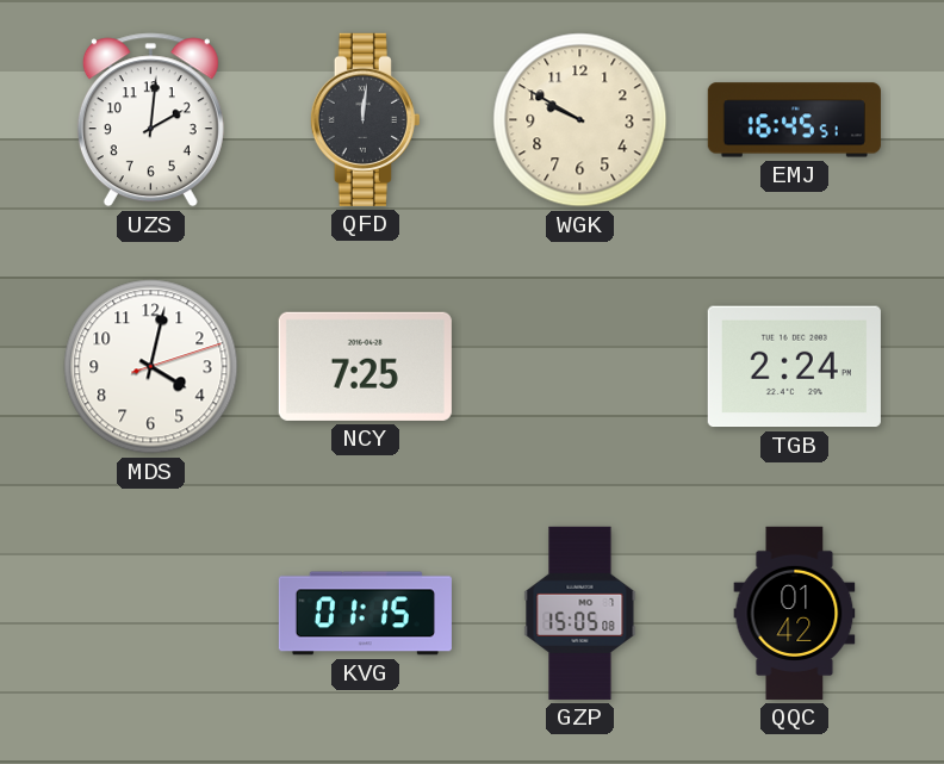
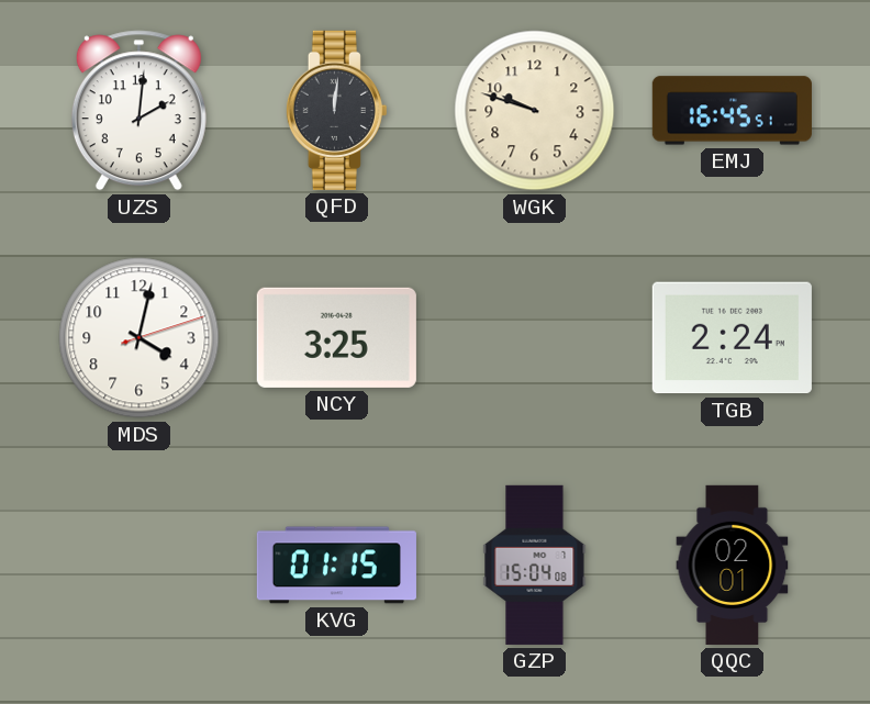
WGK: 9:50 -> 9:48 (535, 111)
NCY: 7:25 -> 3:25 (336, 337)
GZP: 15:05 -> 15:04 (535, 565)
QQC: 01:42 -> 02:01 (733, 565)
